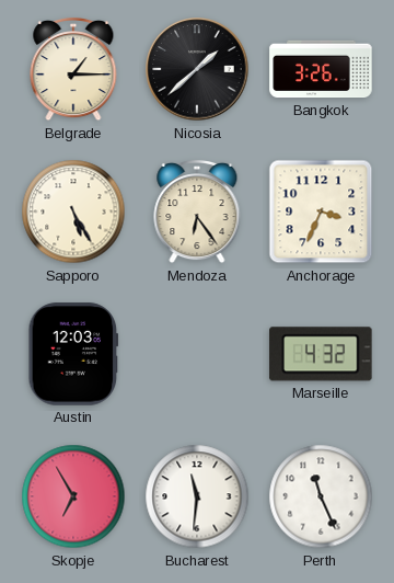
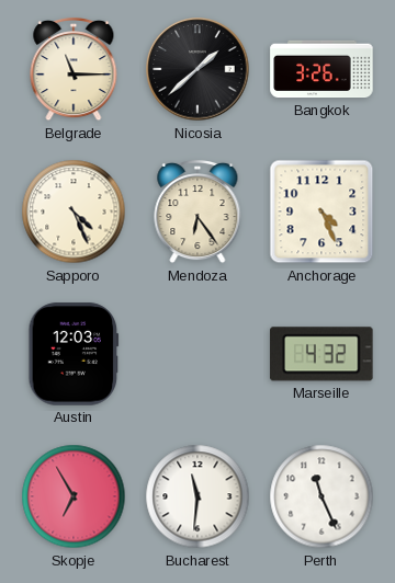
Belgrade: 1:15 -> 11:15 (74, 69)
Sapporo: 5:25 -> 4:26 (74, 212)
Anchorage: 3:34 -> 4:26 (321, 212)
